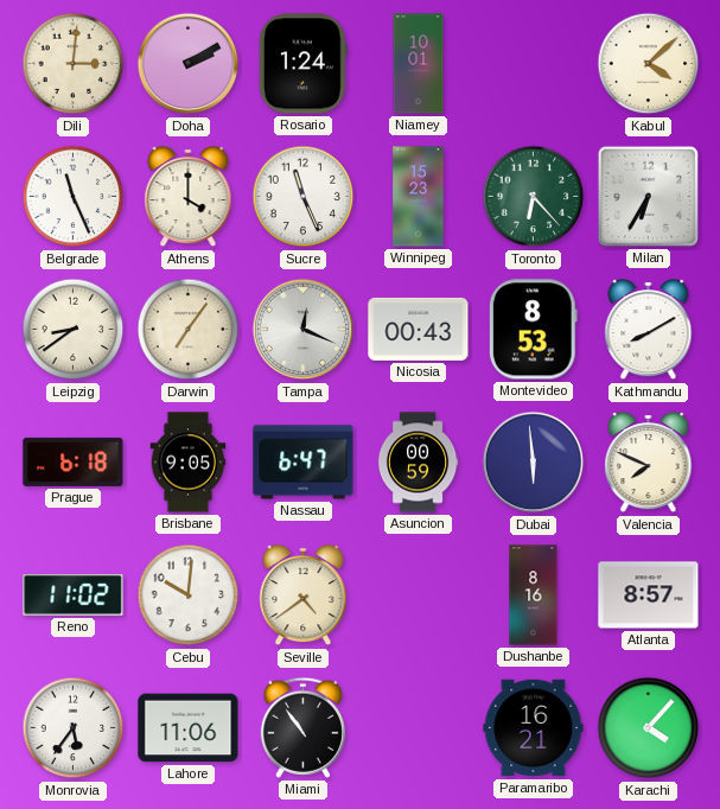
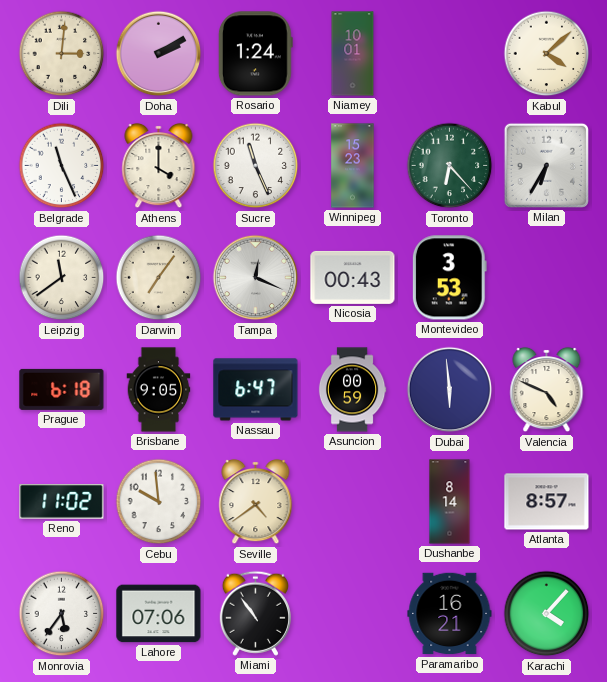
Leipzig: 8:39 -> 11:39 (62, 278)
Montevideo: 8:53 -> 3:53 (449, 278)
Kathmandu: 8:10 -> none (649, 330)
Valencia: 7:49 -> 4:49 (547, 390)
Cebu: 10:01 -> 9:59 (159, 502)
Dushanbe: 8:16 -> 8:14 (450, 502)
Lahore: 11:06 -> 07:06 (159, 614)
